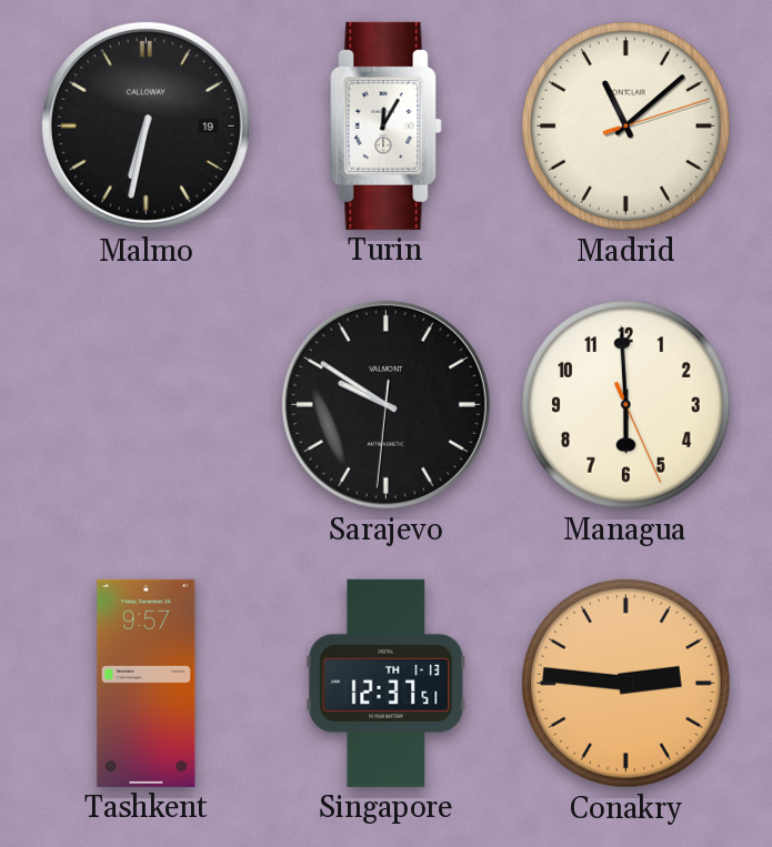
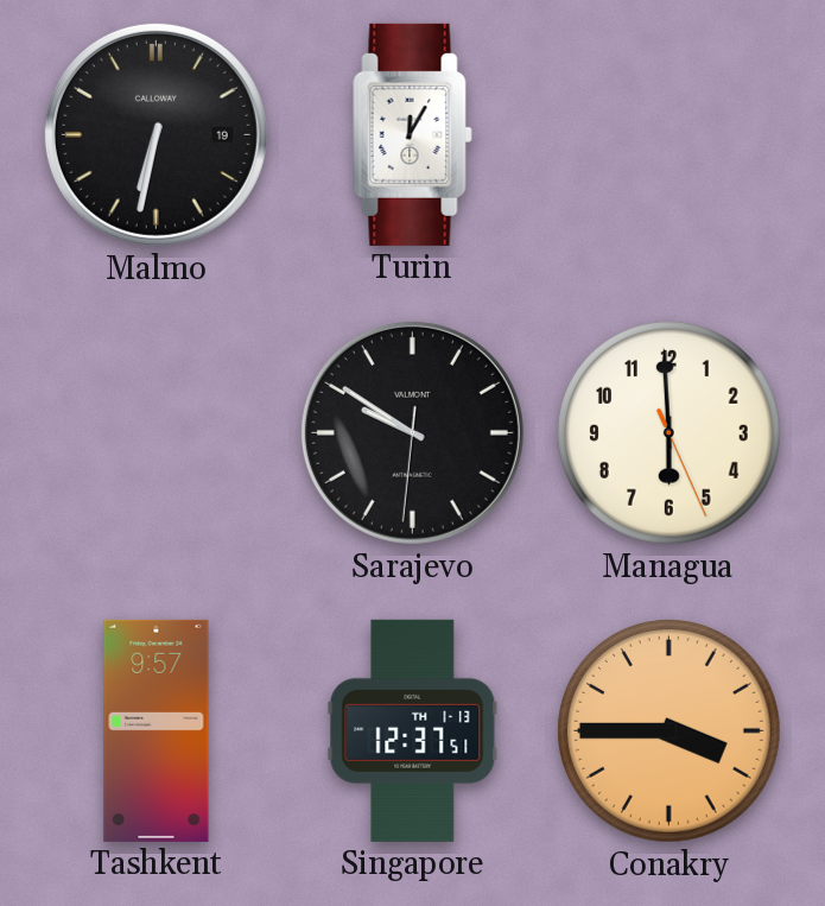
Madrid: 11:08 -> none (625, 125)
Conakry: 2:46 -> 3:45 (668, 730)
